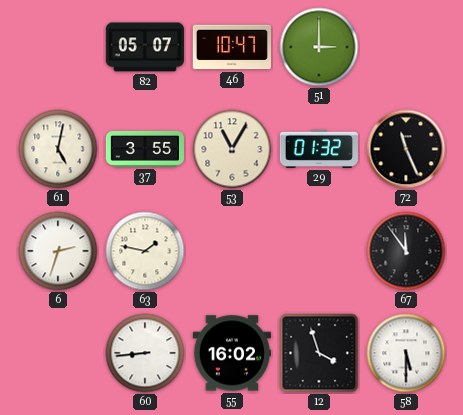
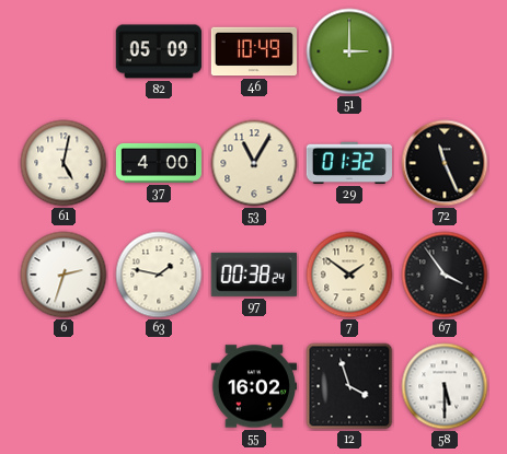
82: 05:07 -> 05:09 (158, 51)
46: 10:47 -> 10:49 (253, 51)
37: 3:55 -> 4:00 (158, 163)
97: none -> 00:38 (254, 275)
7: none -> 1:51 (349, 275)
67: 11:54 -> 3:54 (445, 275)
60: 8:44 -> none (145, 353)
